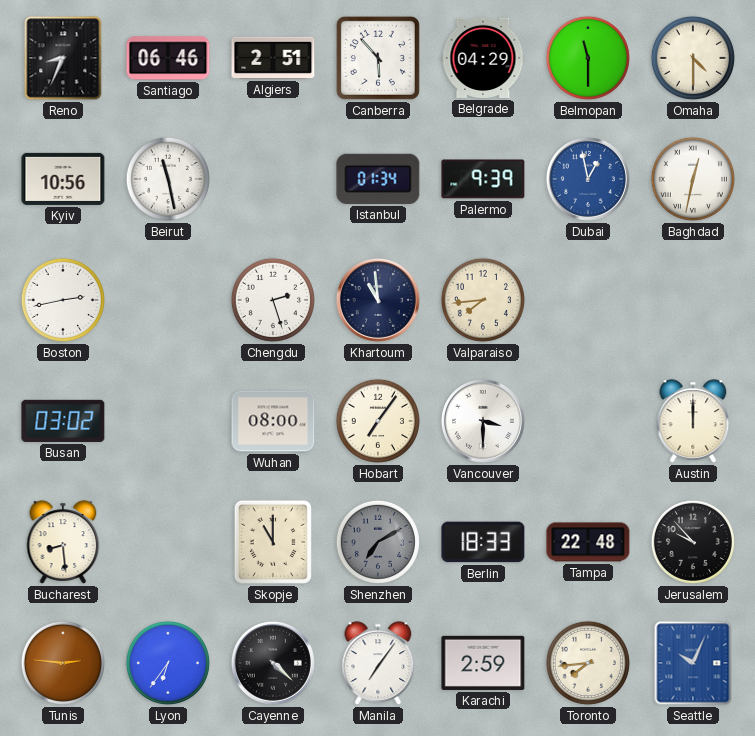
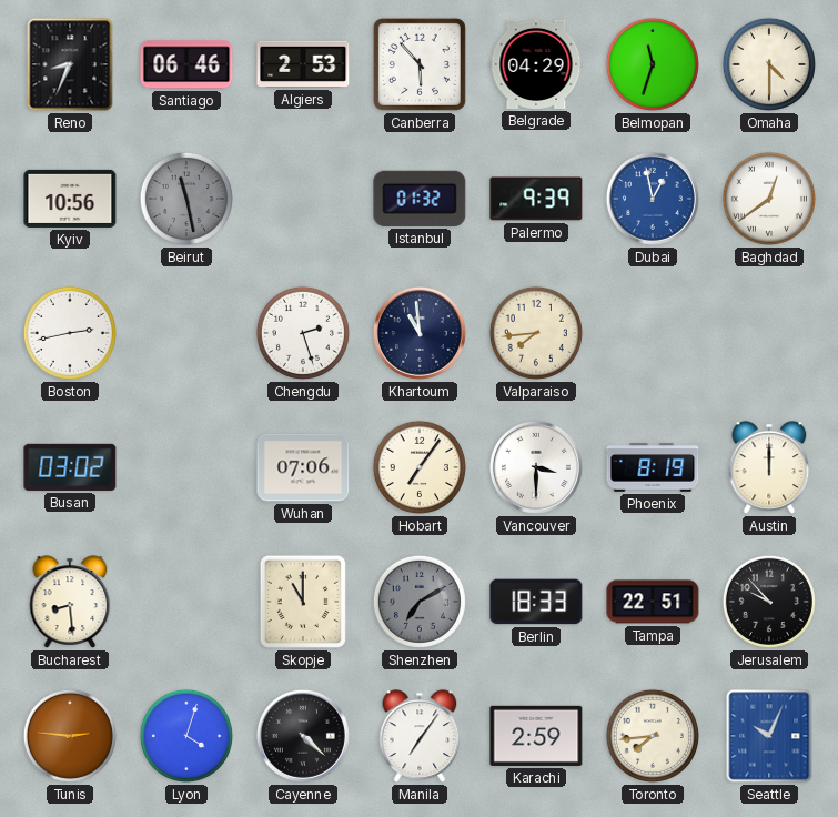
Algiers: 2:51 -> 2:53 (303, 64)
Belmopan: 11:30 -> 11:33 (653, 64)
Beirut dial: white -> grey (186, 199)
Istanbul: 01:34 -> 01:32 (420, 199)
Baghdad: 12:32 -> 12:39 (769, 199)
Wuhan: 08:00 -> 07:06 (303, 467)
Phoenix: none -> 8:19 (653, 467)
Tampa: 22:48 -> 22:51 (653, 602)
Lyon: 6:36 -> 4:03 (186, 736)
